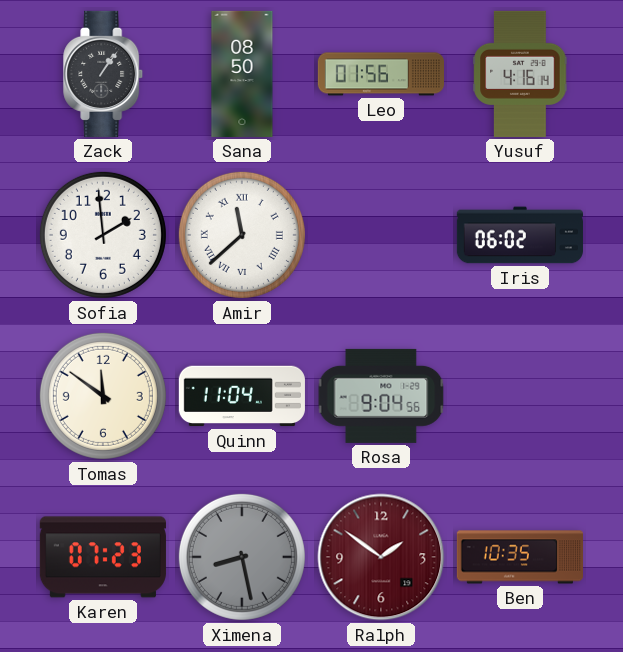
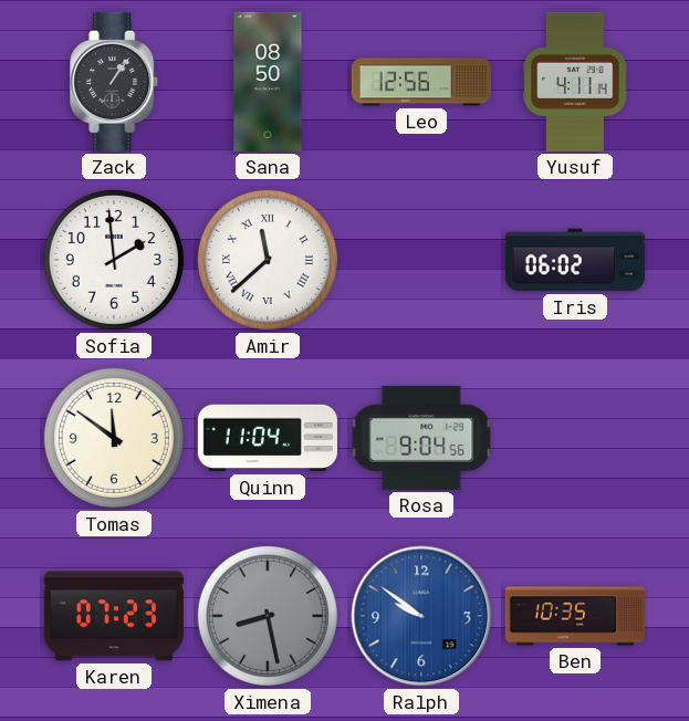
Leo: 01:56 -> 12:56 (420, 82)
Yusuf: 4:16 -> 4:11 (575, 82)
Ralph: 1:51 -> 9:51 (421, 616)
Ralph dial: burgundy -> blue (421, 616)
